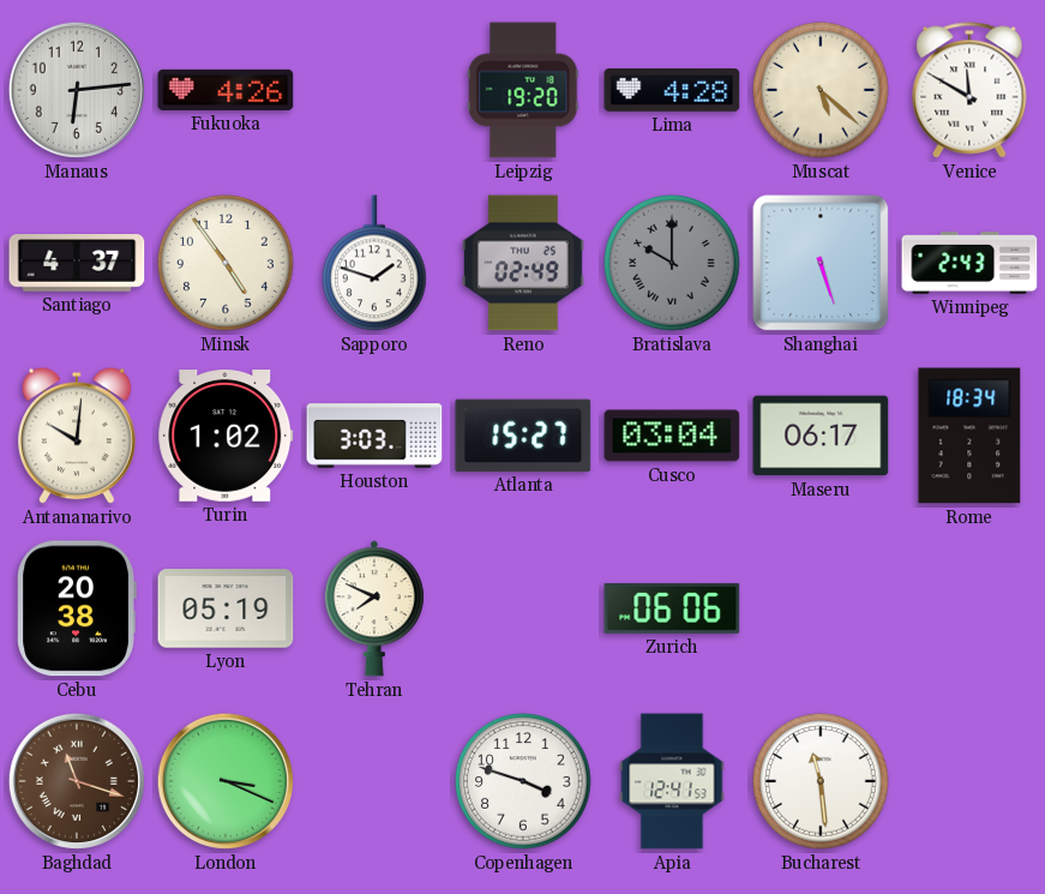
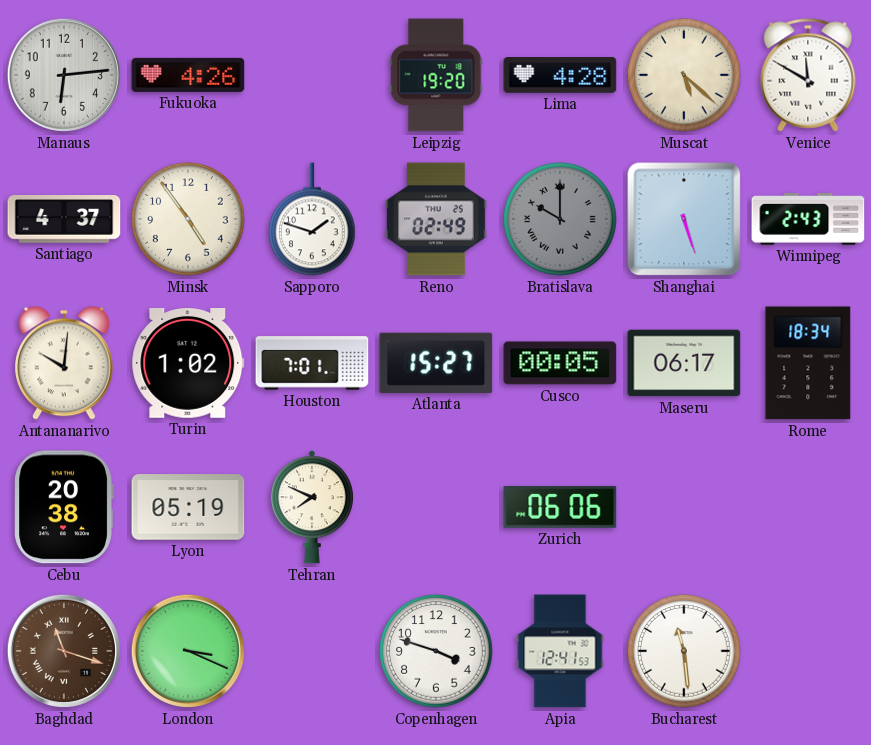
Houston: 3:03 -> 7:01 (312, 363)
Cusco: 03:04 -> 00:05 (560, 363)
